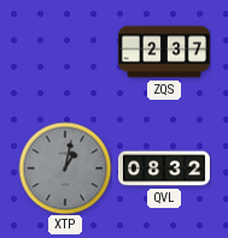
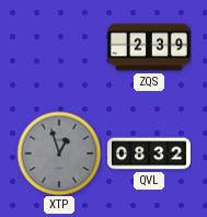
ZQS: 2:37 -> 2:39 (149, 47)
XTP: 1:02 -> 12:57 (59, 153)
